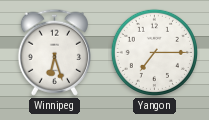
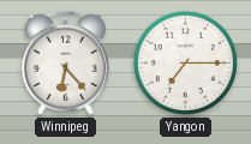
Winnipeg: 6:27 -> 6:23 (65, 62)
